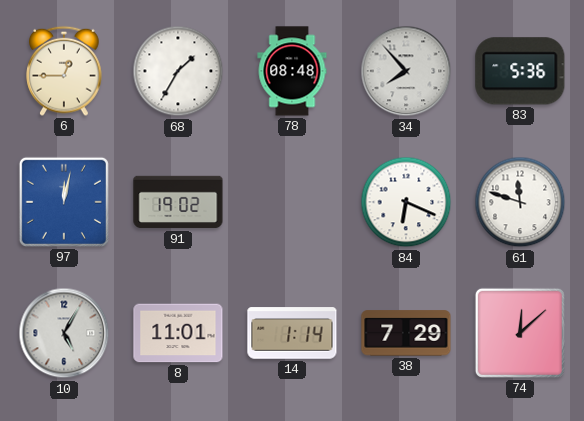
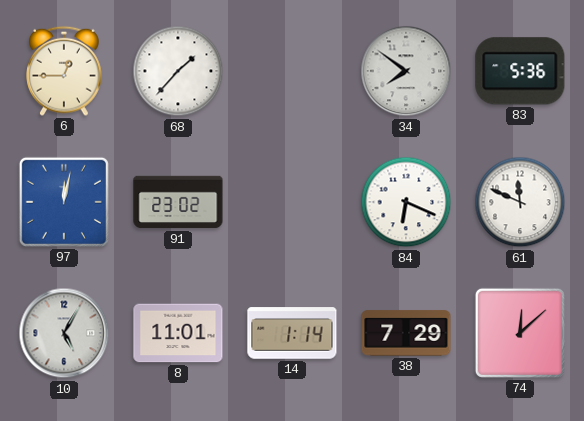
68: 1:35 -> 1:37 (178, 71)
78: 08:48 -> none (292, 71)
34: 7:53 -> 7:51 (406, 71)
91: 19:02 -> 23:02 (178, 202)
61: 11:48 -> 11:49 (520, 202)
